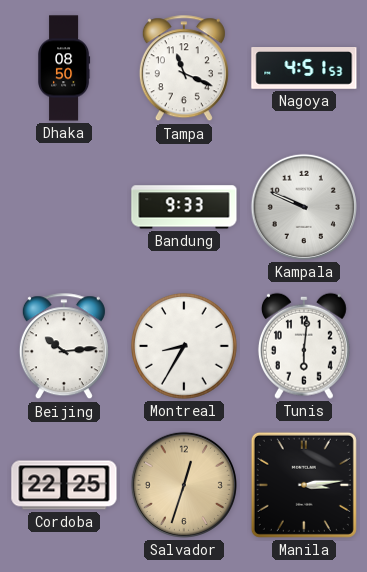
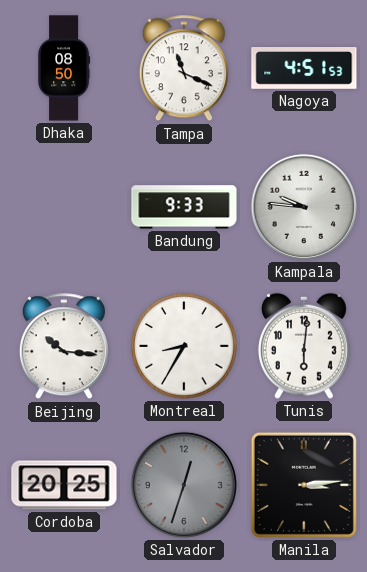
Kampala: 9:49 -> 9:46 (304, 207)
Beijing: 10:14 -> 10:16 (64, 347)
Cordoba: 22:25 -> 20:25 (64, 485)
Salvador dial: champagne -> grey (184, 485)
